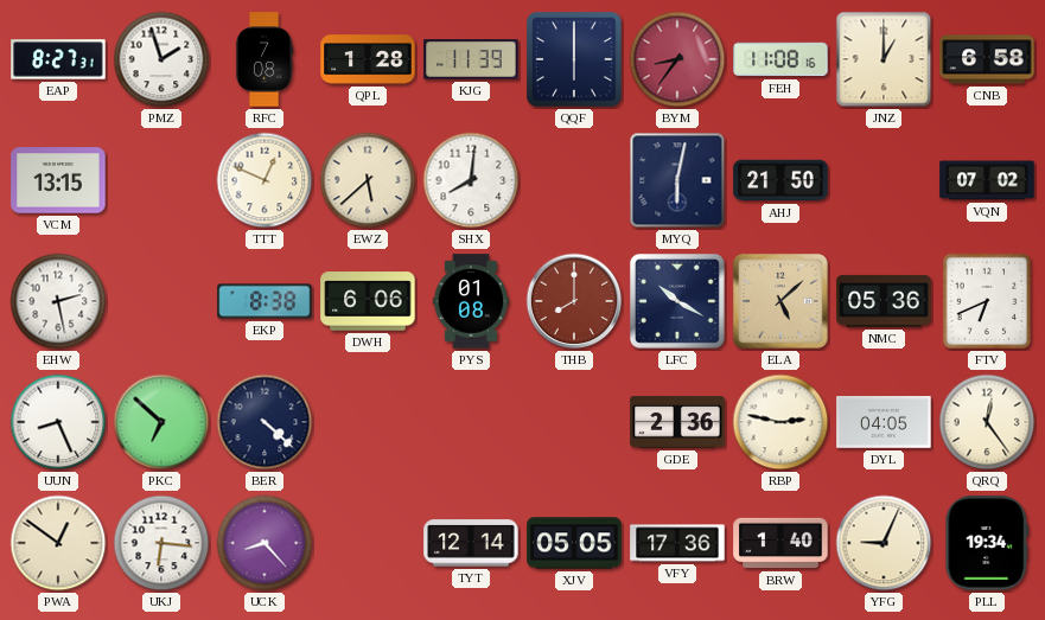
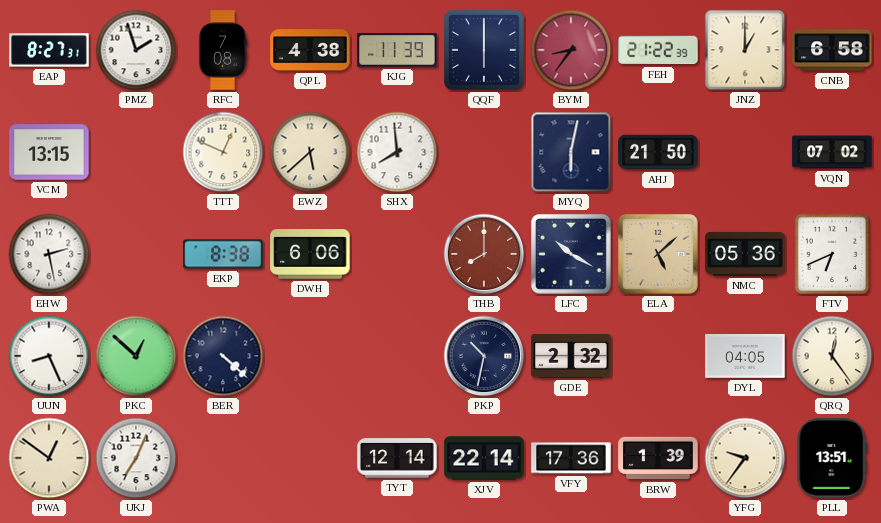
QPL: 1:28 -> 4:38 (310, 50)
FEH: 11:08 -> 21:22 (658, 50)
SHX: 8:01 -> 7:59 (397, 152)
PYS: 01:08 -> none (470, 301)
PKC: 6:52 -> 12:52 (136, 356)
PKP: none -> 10:32 (484, 356)
GDE: 2:36 -> 2:32 (571, 356)
RBP: 2:47 -> none (780, 422)
UKJ: 6:16 -> 7:04 (136, 458)
UCK: 8:23 -> none (265, 543)
XJV: 05:05 -> 22:14 (484, 458)
BRW: 1:40 -> 1:39 (658, 458)
YFG: 9:04 -> 9:36 (745, 458)
PLL: 19:34 -> 13:51 (832, 458)
